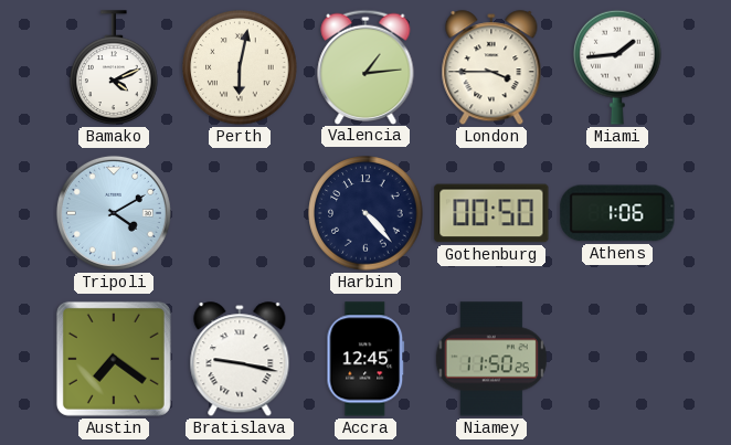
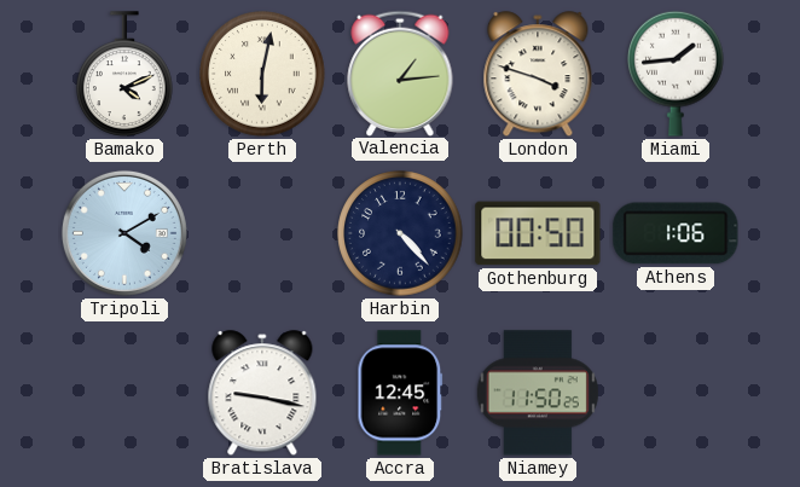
London: 3:45 -> 3:48 (538, 75)
Austin: 7:21 -> none (114, 359)
